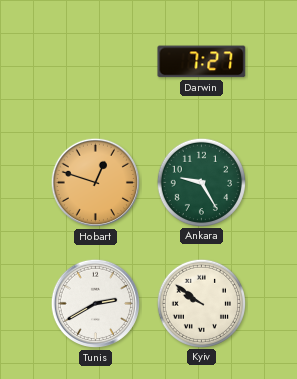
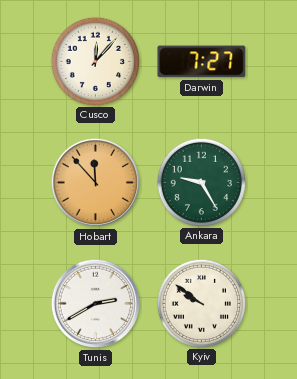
Cusco: none -> 12:07 (95, 61)
Hobart: 12:48 -> 11:53 (95, 182)
